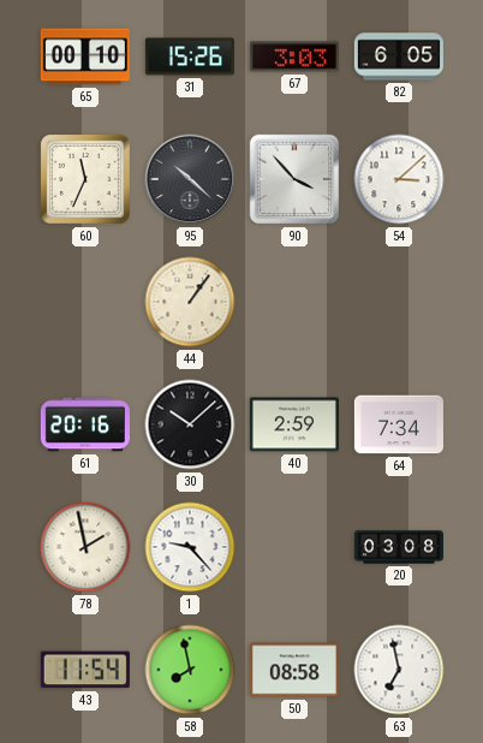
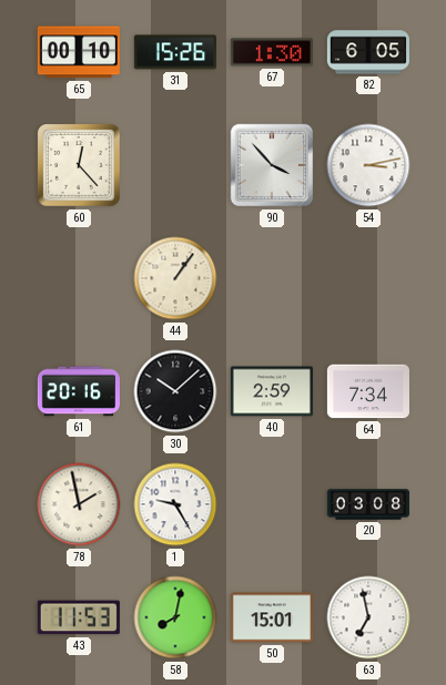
67: 3:03 -> 1:30 (272, 52)
60: 11:34 -> 12:23 (80, 166)
95: 10:22 -> none (190, 179)
54: 3:08 -> 3:13 (368, 165)
1: 9:23 -> 9:25 (175, 504)
43: 11:54 -> 11:53 (79, 617)
58: 7:58 -> 8:02 (175, 617)
50: 08:58 -> 15:01 (272, 617)
